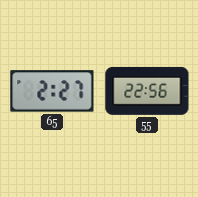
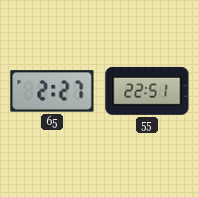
55: 22:56 -> 22:51 (147, 91)
